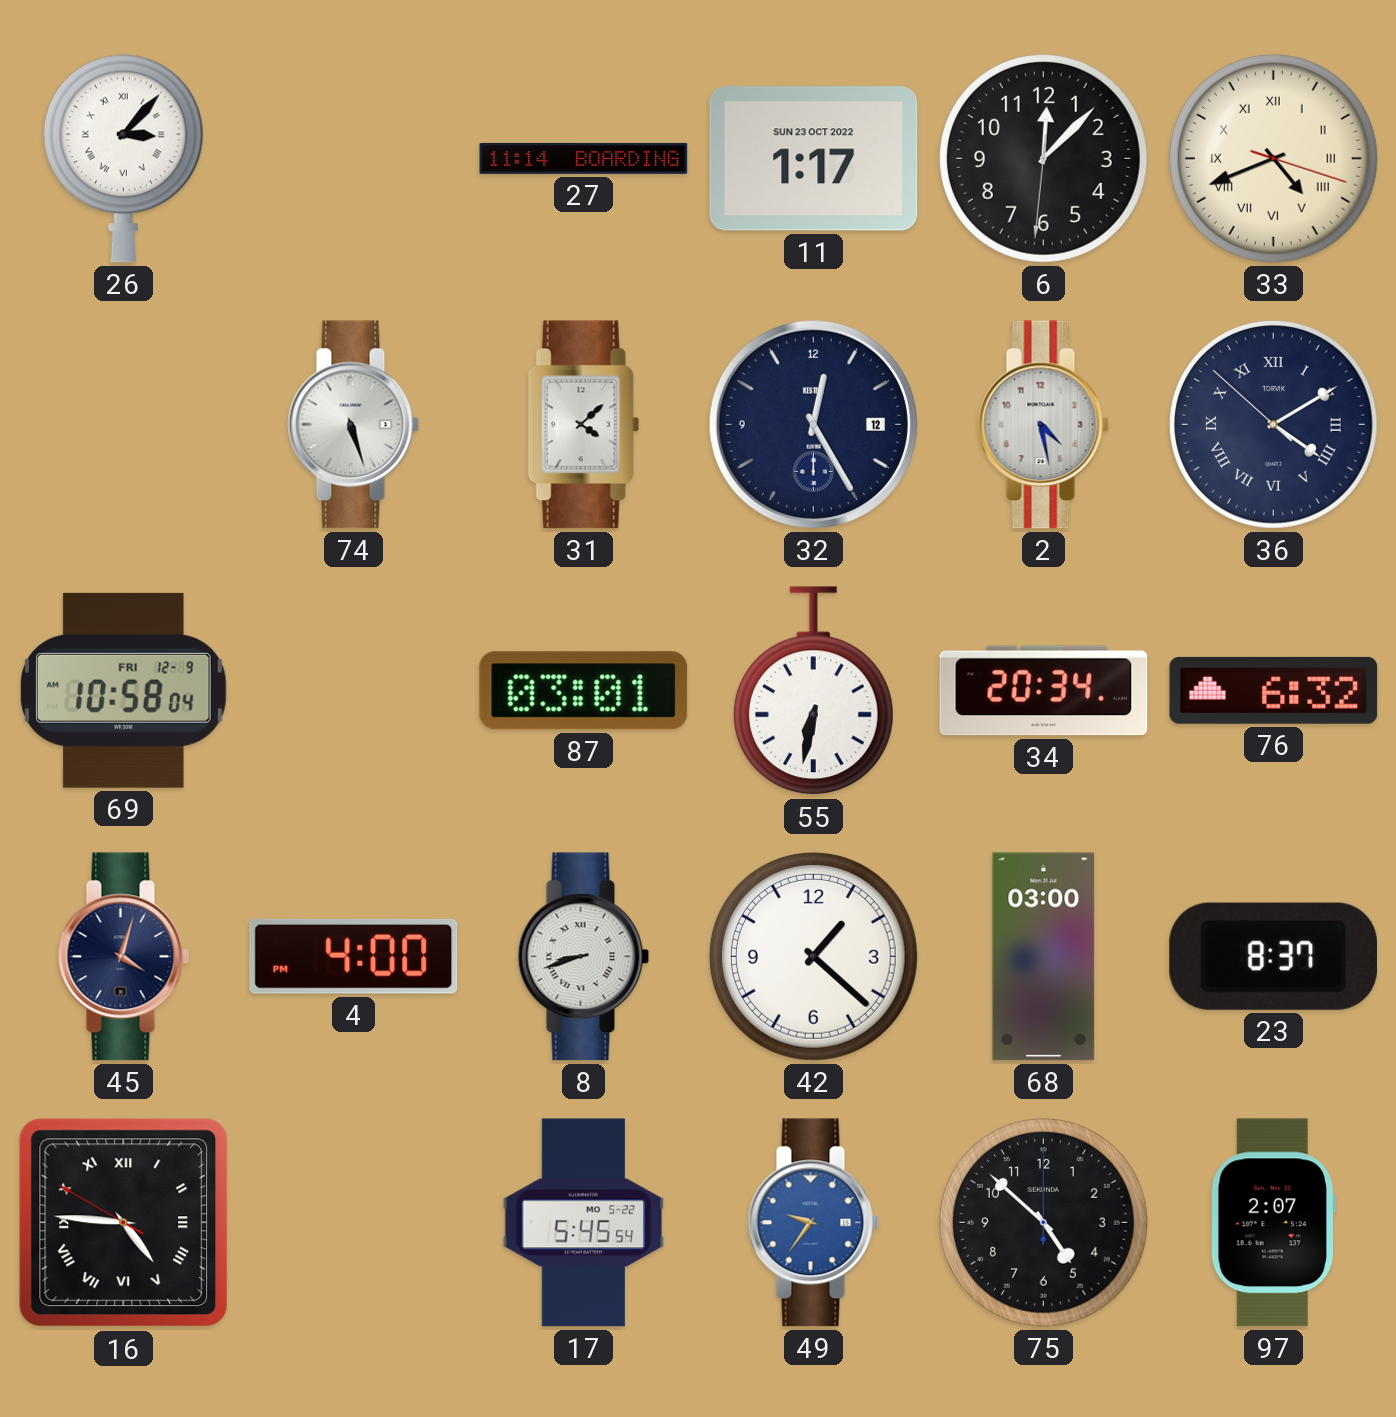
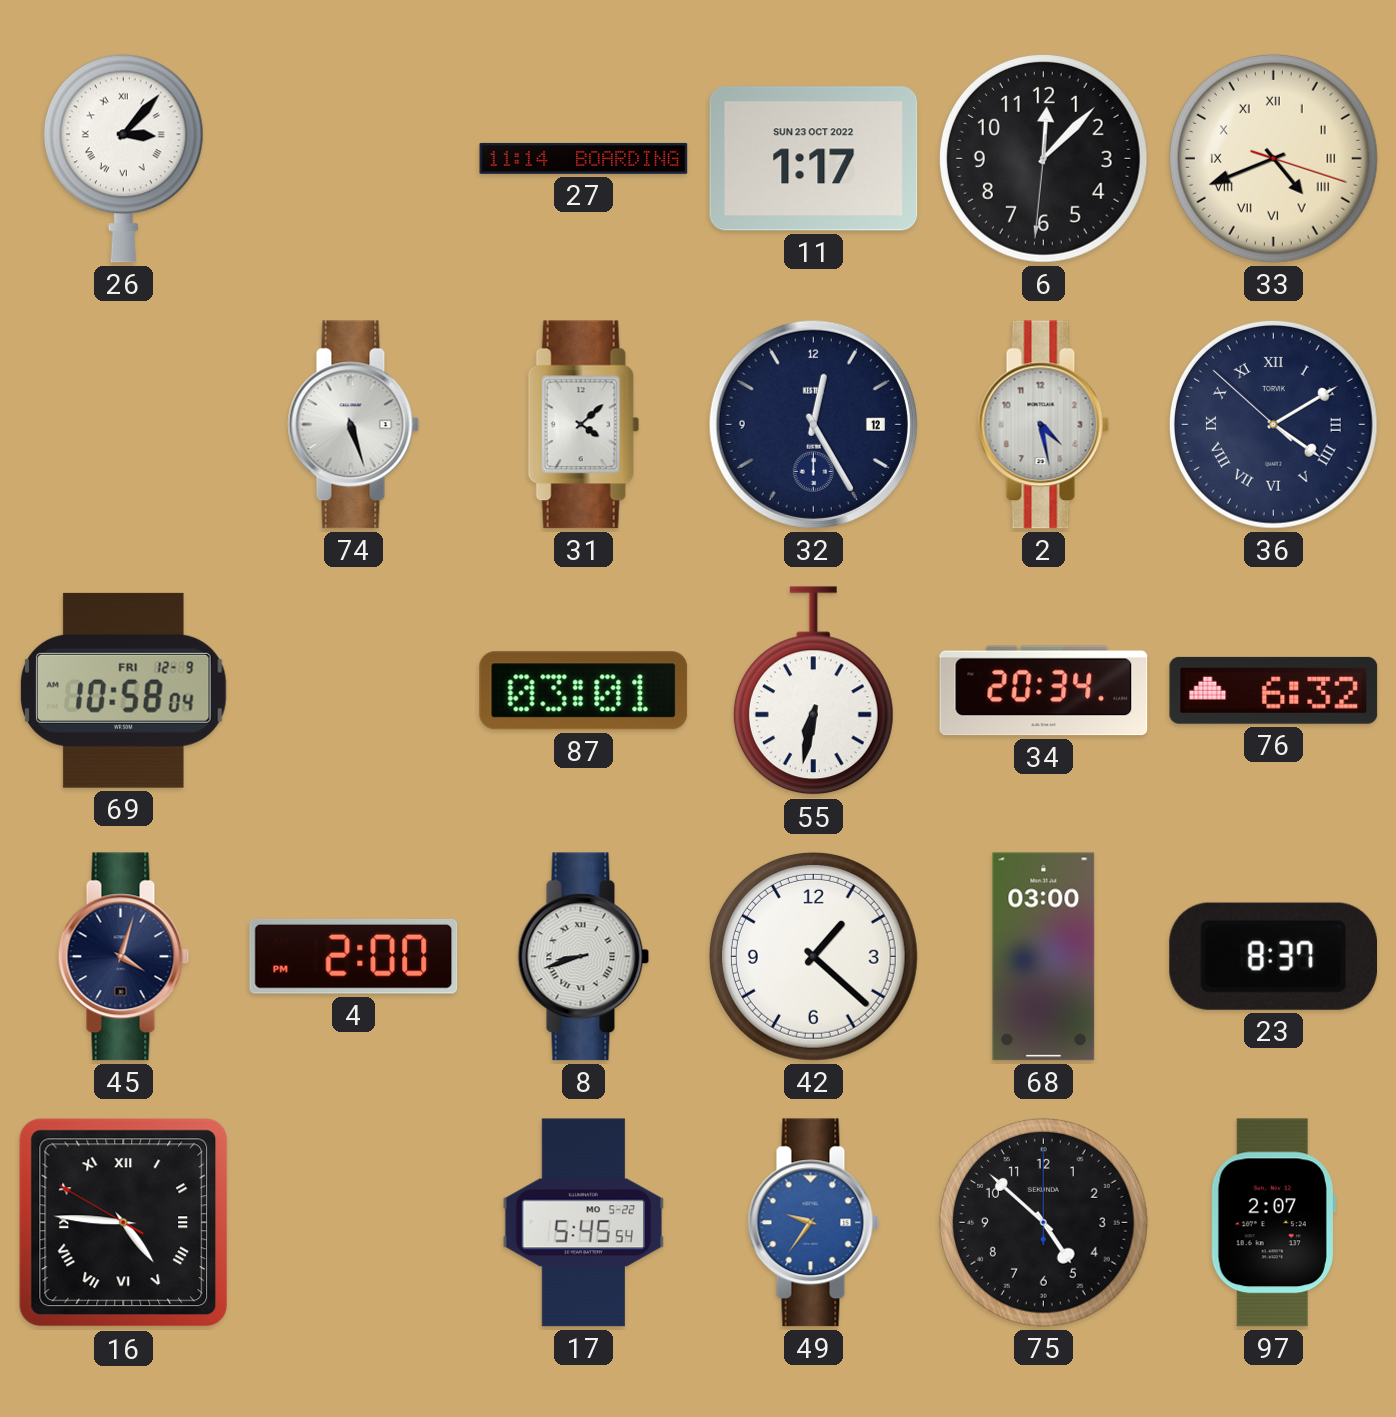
4: 4:00 -> 2:00 (354, 956)
